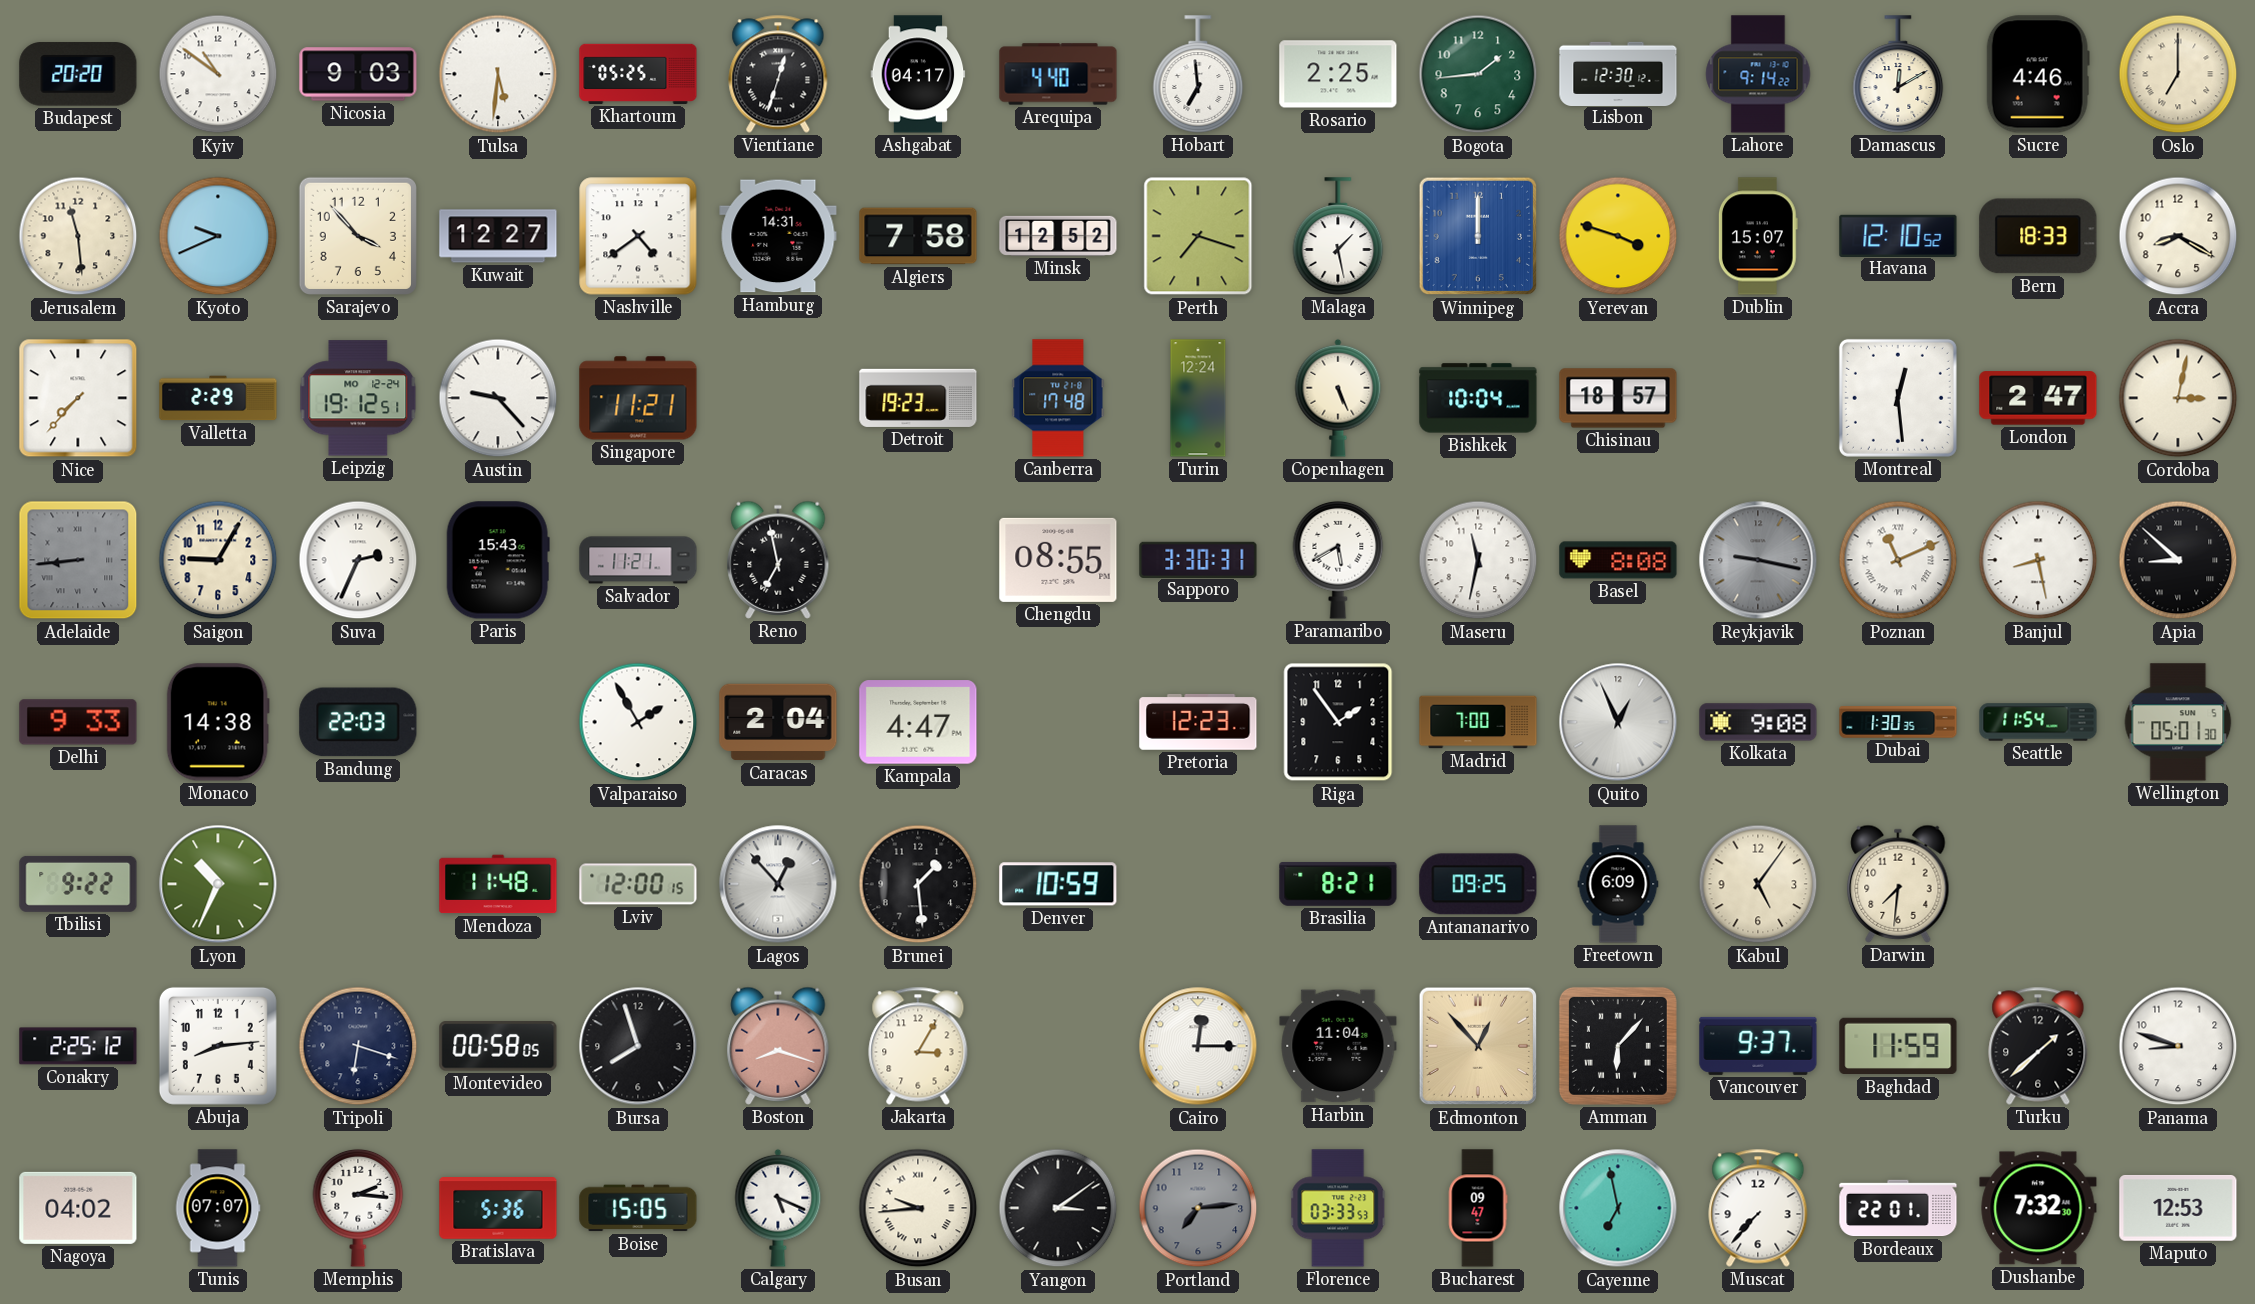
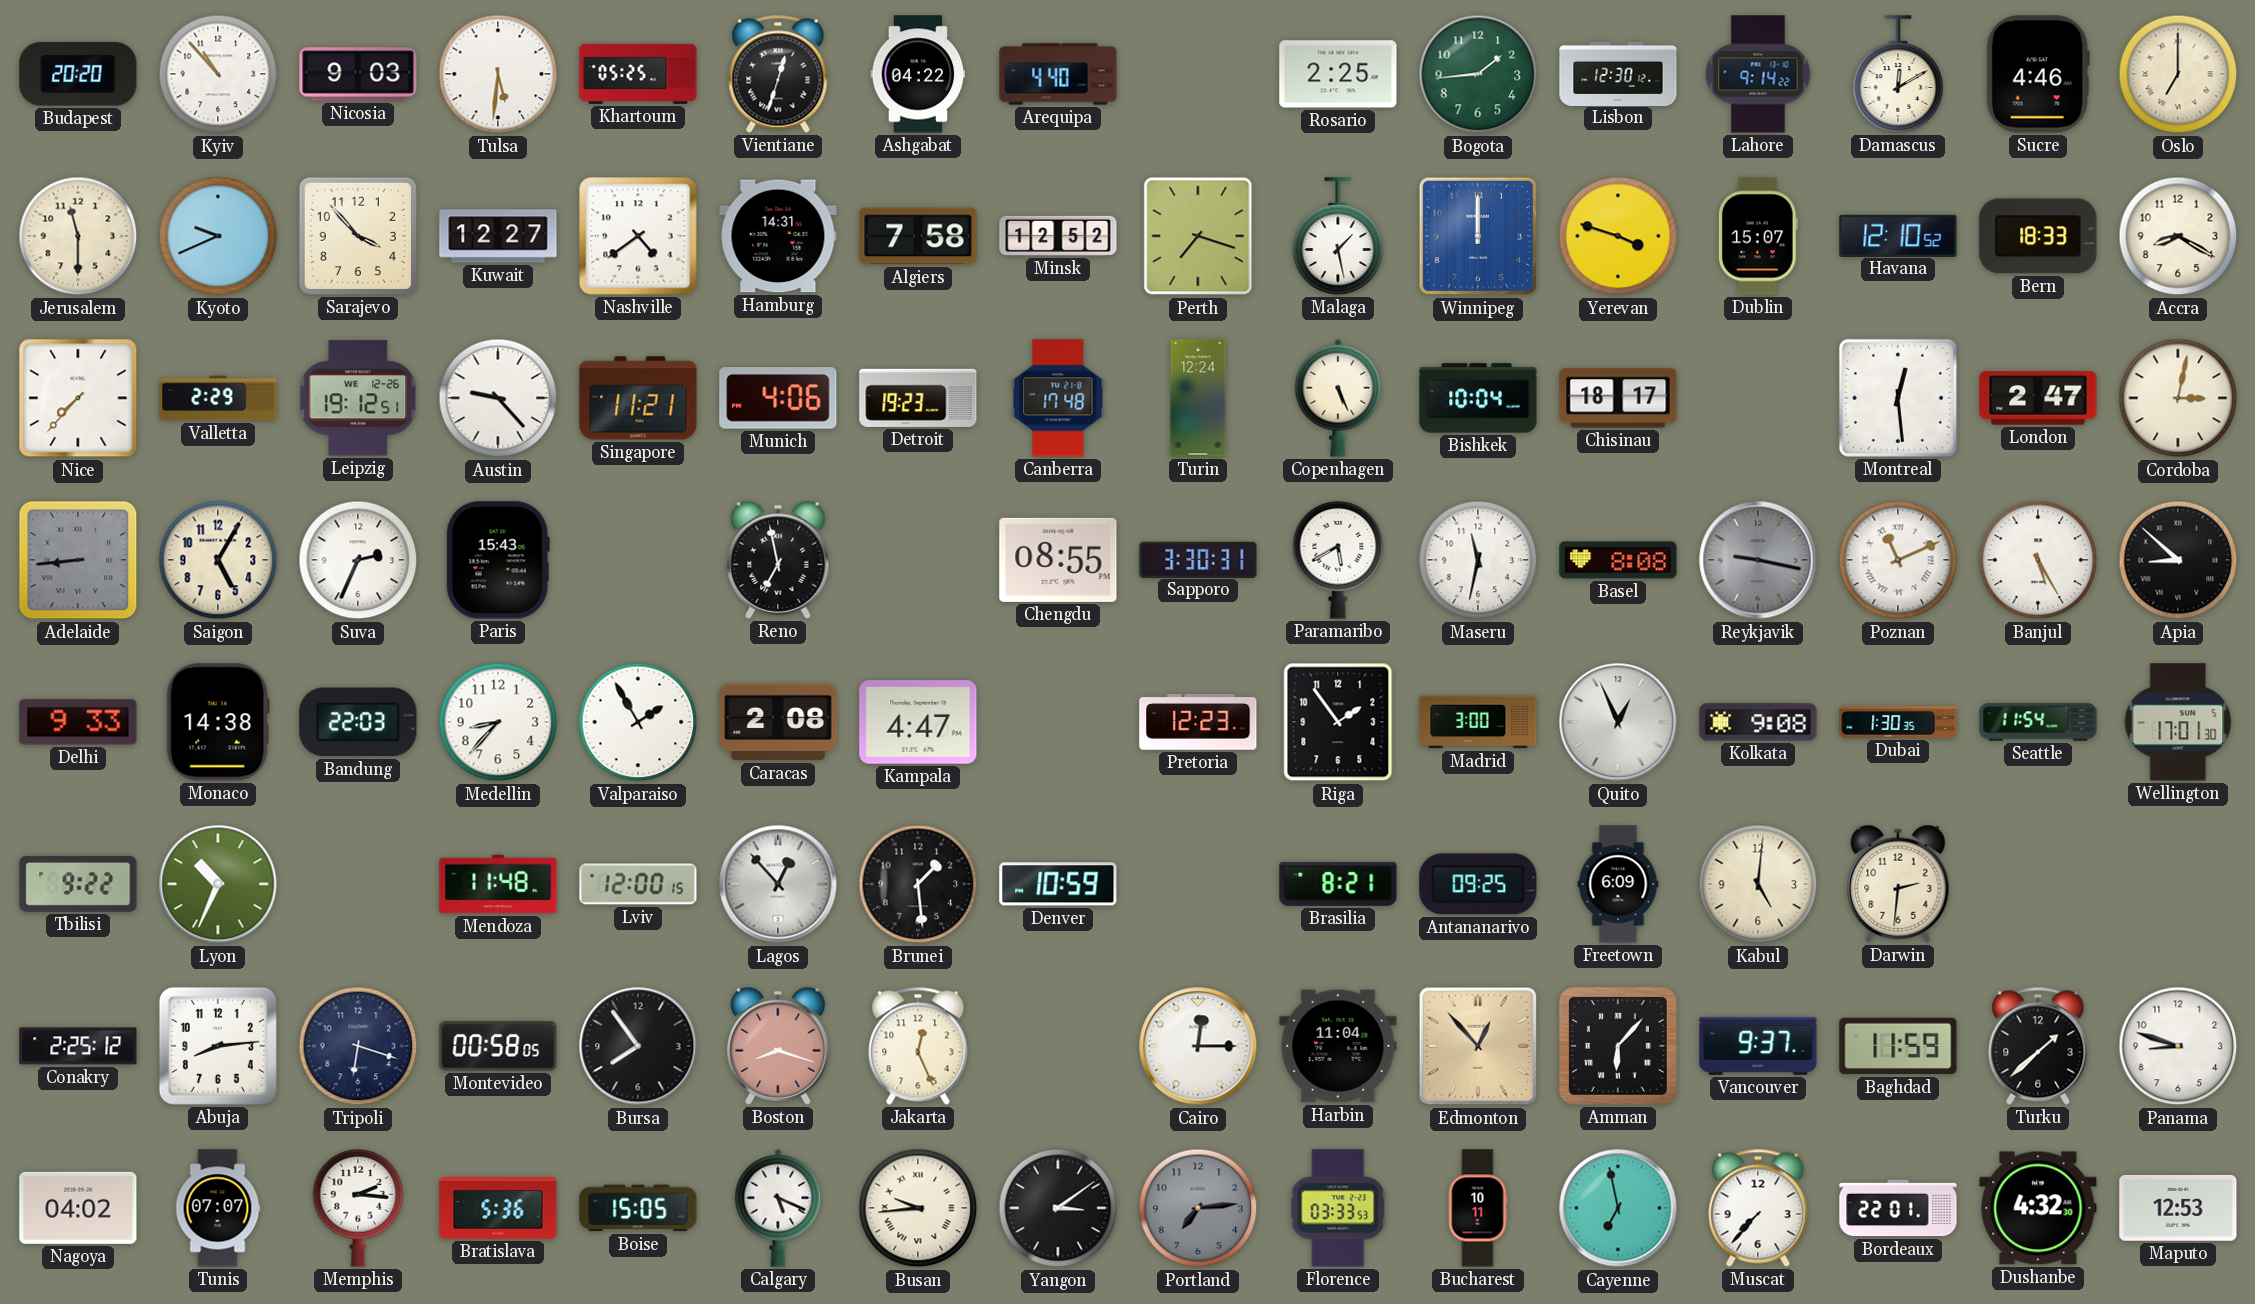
Kyiv: 10:51 -> 10:53 (218, 74)
Ashgabat: 04:17 -> 04:22 (918, 74)
Hobart: 6:59 -> none (1198, 74)
Jerusalem: 11:29 -> 11:30 (78, 236)
Leipzig date: MO 12-24 -> WE 12-26 (358, 398)
Munich: none -> 4:06 (778, 398)
Chisinau: 18:57 -> 18:17 (1618, 398)
Saigon: 9:05 -> 5:05 (218, 560)
Salvador: 11:21 -> none (638, 560)
Banjul: 8:28 -> 5:25 (2038, 560)
Medellin: none -> 8:37 (498, 722)
Caracas: 2:04 -> 2:08 (778, 722)
Madrid: 7:00 -> 3:00 (1478, 722)
Wellington: 05:01 -> 17:01 (2178, 722)
Kabul: 5:06 -> 5:01 (1758, 884)
Darwin: 7:31 -> 2:31 (1898, 884)
Bursa: 7:57 -> 7:54 (638, 1046)
Jakarta: 3:05 -> 12:26 (918, 1046)
Bucharest: 09:47 -> 10:11 (1478, 1208)
Dushanbe: 7:32 -> 4:32 (2038, 1208)
